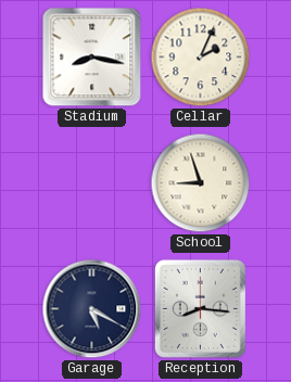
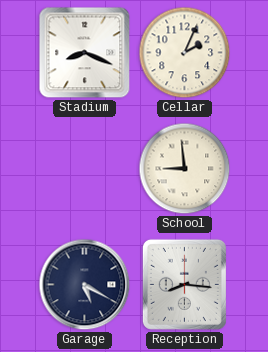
Stadium: 8:17 -> 8:19 (85, 53)
School: 8:57 -> 8:59 (185, 169)
